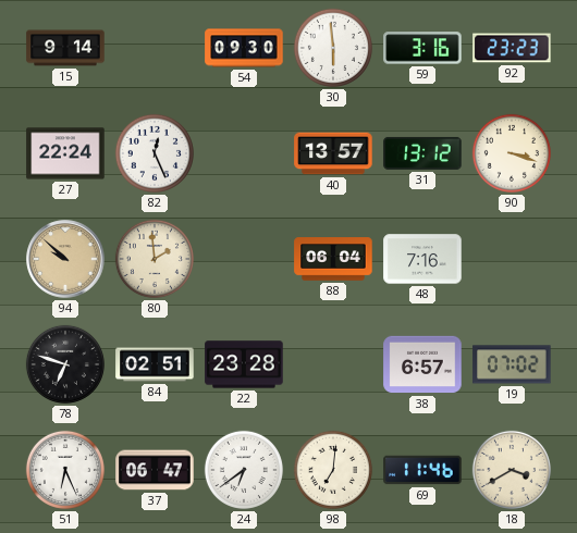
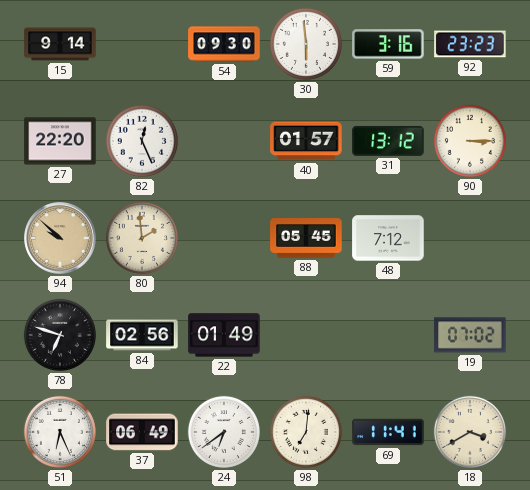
27: 22:24 -> 22:20 (60, 141)
40: 13:57 -> 01:57 (306, 141)
90: 3:18 -> 3:15 (470, 141)
88: 06:04 -> 05:45 (306, 238)
48: 7:16 -> 7:12 (388, 238)
84: 02:51 -> 02:56 (142, 335)
22: 23:28 -> 01:49 (224, 335)
38: 6:57 -> none (422, 364)
37: 06:47 -> 06:49 (142, 432)
69: 11:46 -> 11:41 (388, 432)
